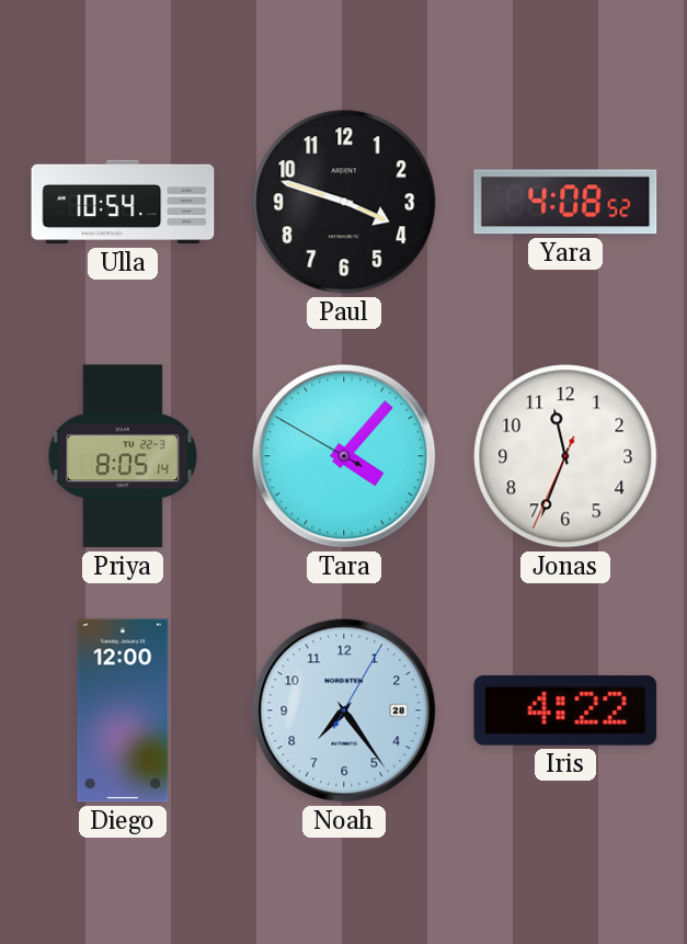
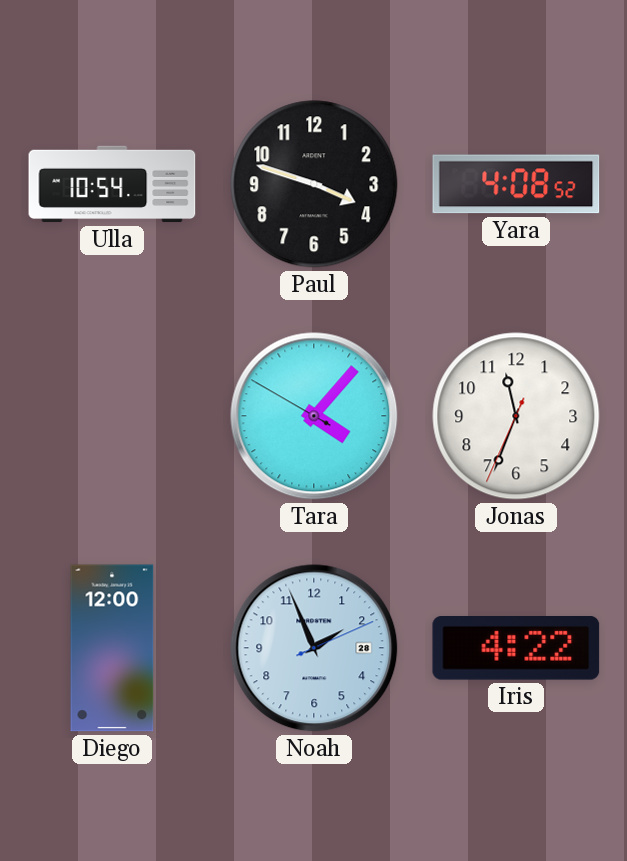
Priya: 8:05 -> none (123, 456)
Noah: 7:24 -> 1:56 (314, 648)
